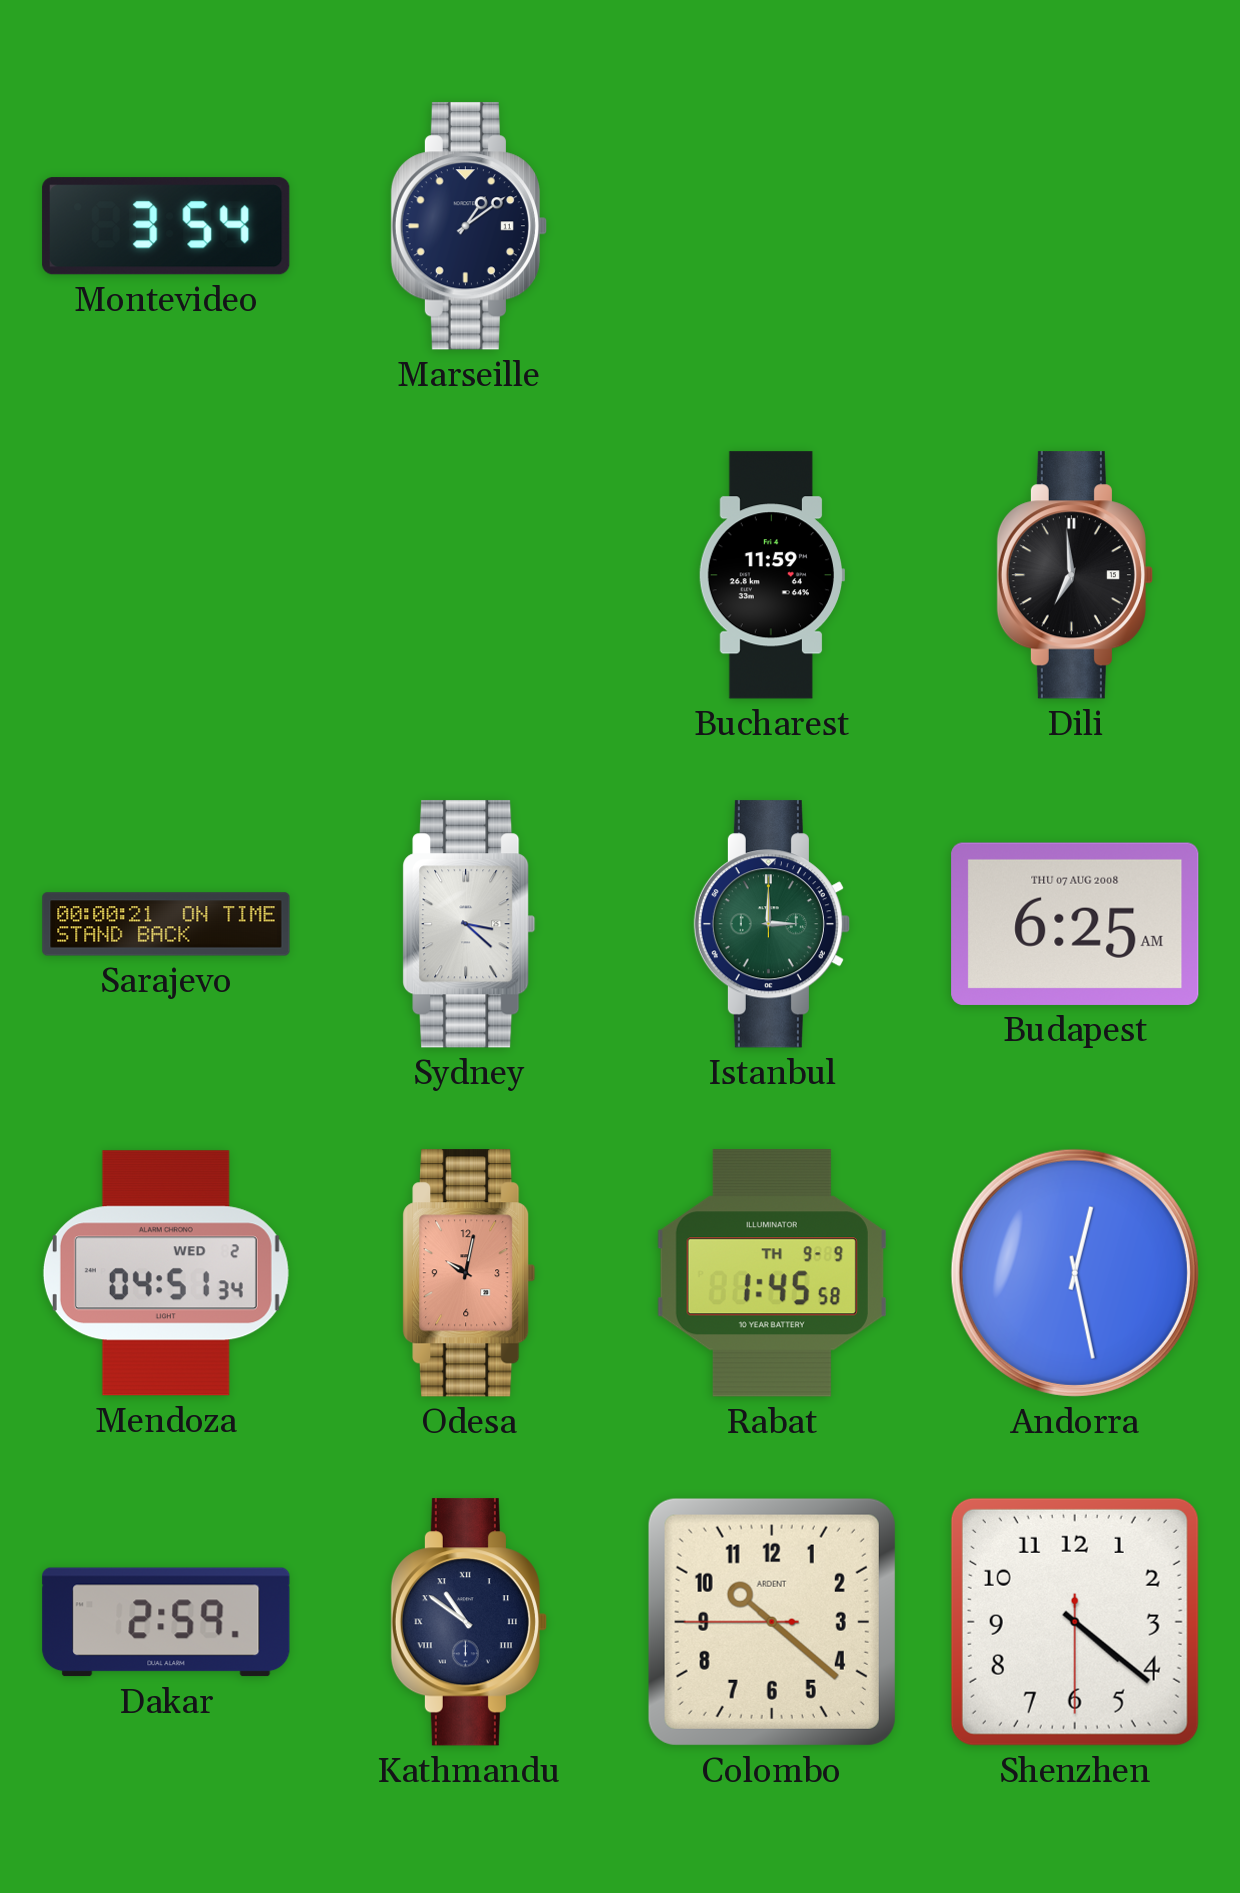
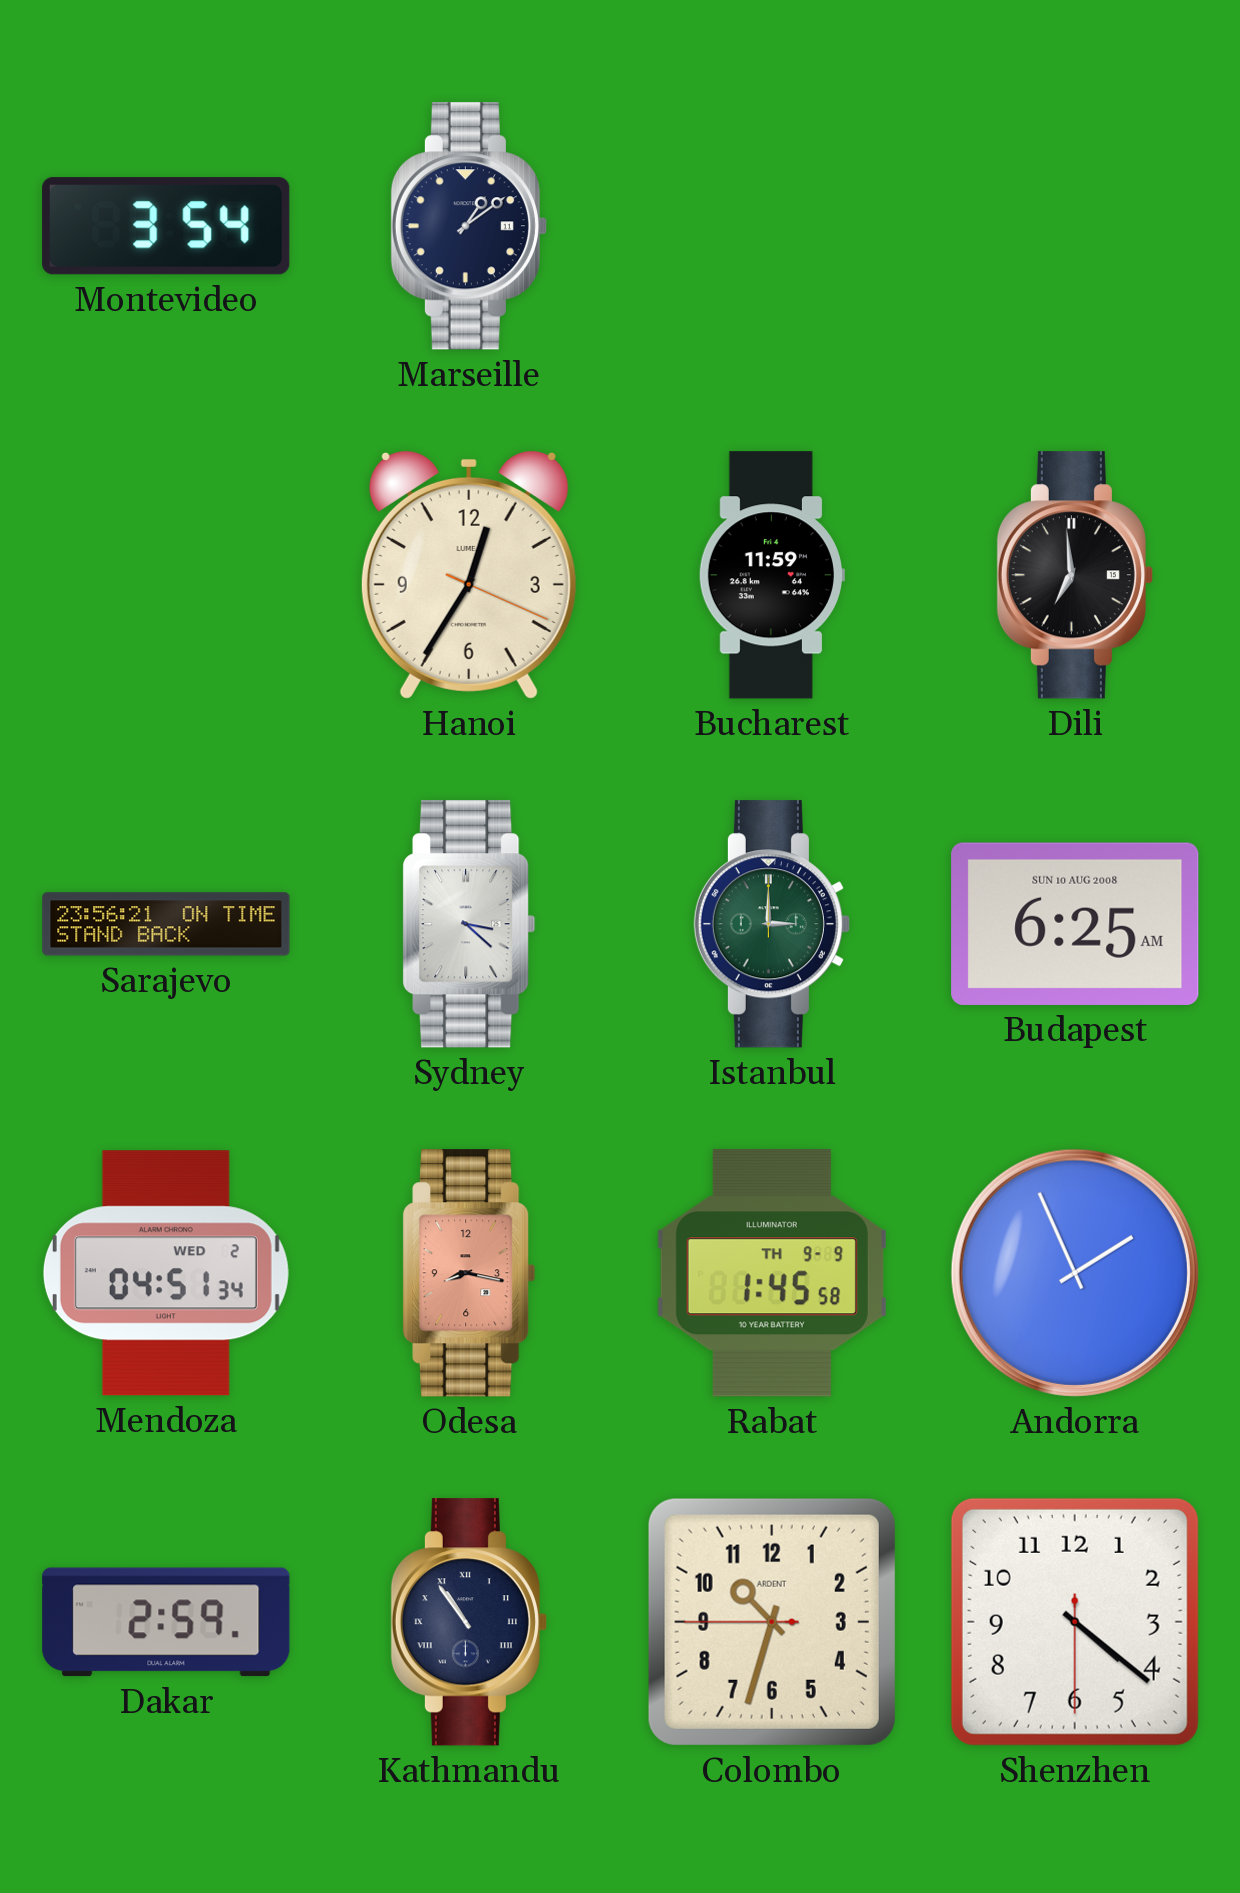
Hanoi: none -> 12:35 (469, 575)
Sarajevo: 00:00 -> 23:56 (166, 924)
Budapest date: THU 07 AUG 2008 -> SUN 10 AUG 2008 (1075, 924)
Odesa: 10:02 -> 8:17 (469, 1273)
Andorra: 12:28 -> 1:56 (1075, 1273)
Kathmandu: 10:51 -> 10:54 (469, 1622)
Colombo: 10:21 -> 10:32 (772, 1622)
